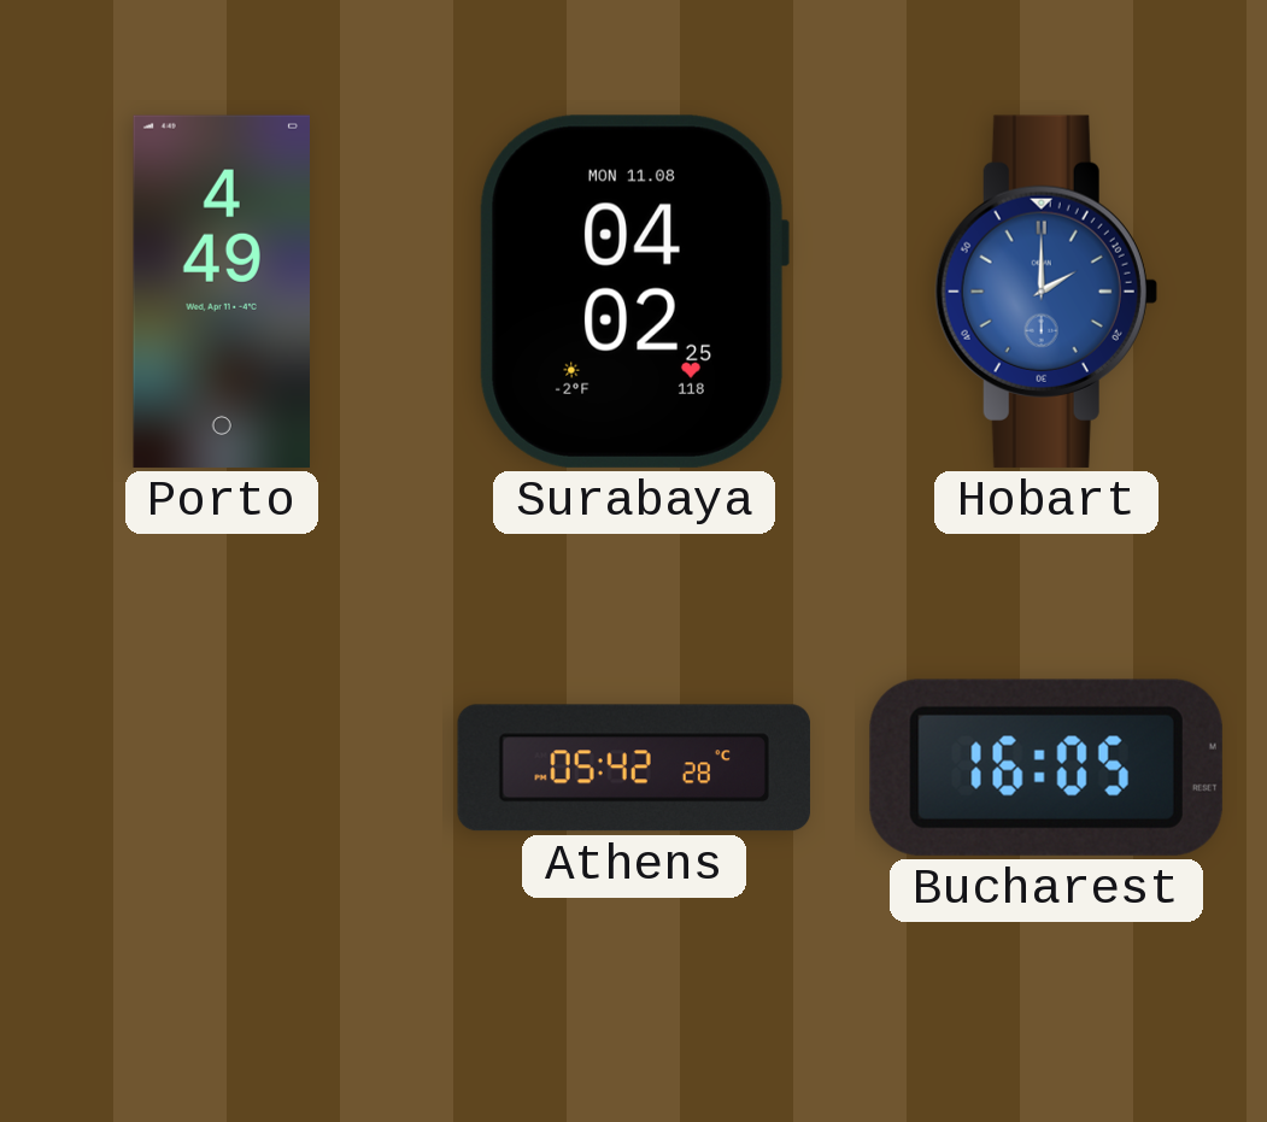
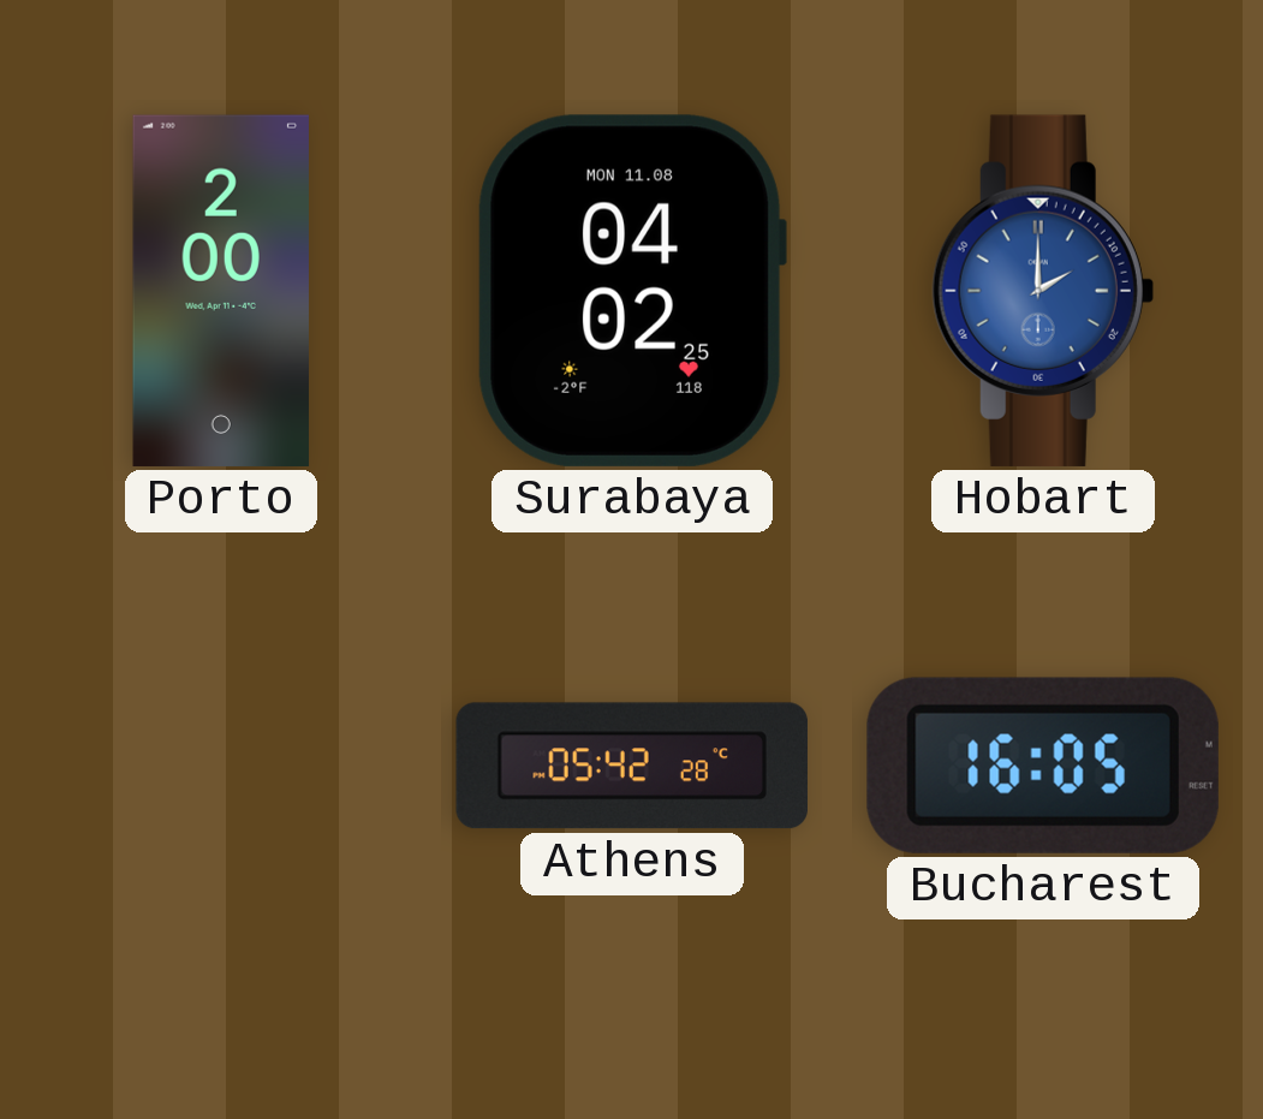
Porto: 4:49 -> 2:00 (220, 291)
